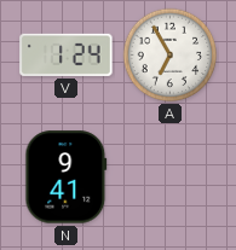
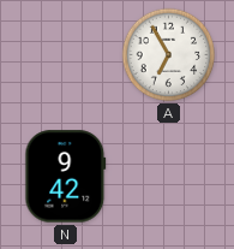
V: 1:24 -> none (67, 54)
N: 9:41 -> 9:42 (66, 177)
